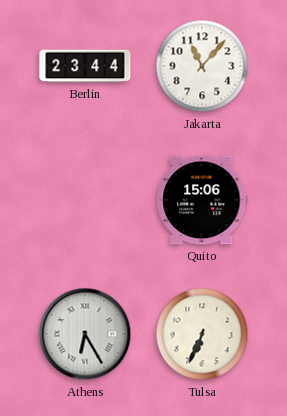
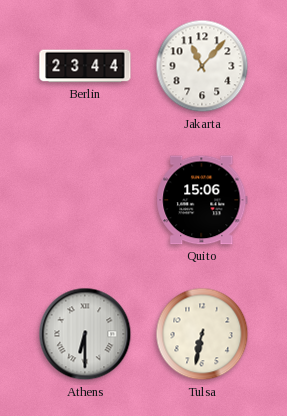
Athens: 6:25 -> 6:30 (85, 334)
Tulsa: 6:34 -> 6:32 (202, 334)
